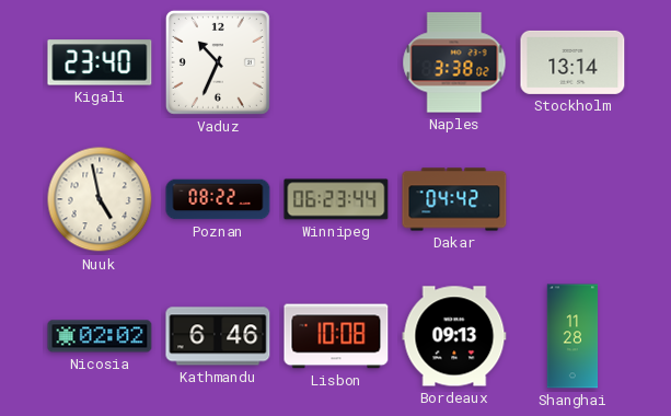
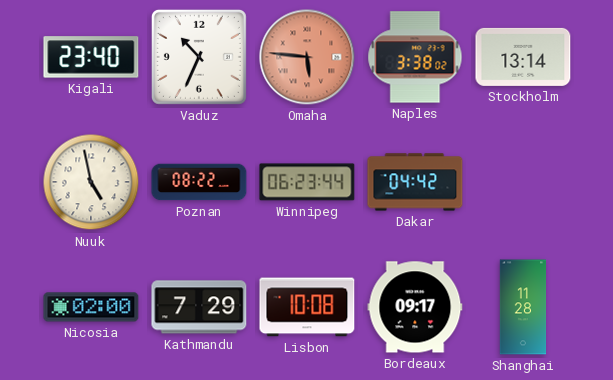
Omaha: none -> 5:46 (307, 57)
Nicosia: 02:02 -> 02:00 (91, 307)
Kathmandu: 6:46 -> 7:29 (199, 307)
Bordeaux: 09:13 -> 09:17 (415, 307)
